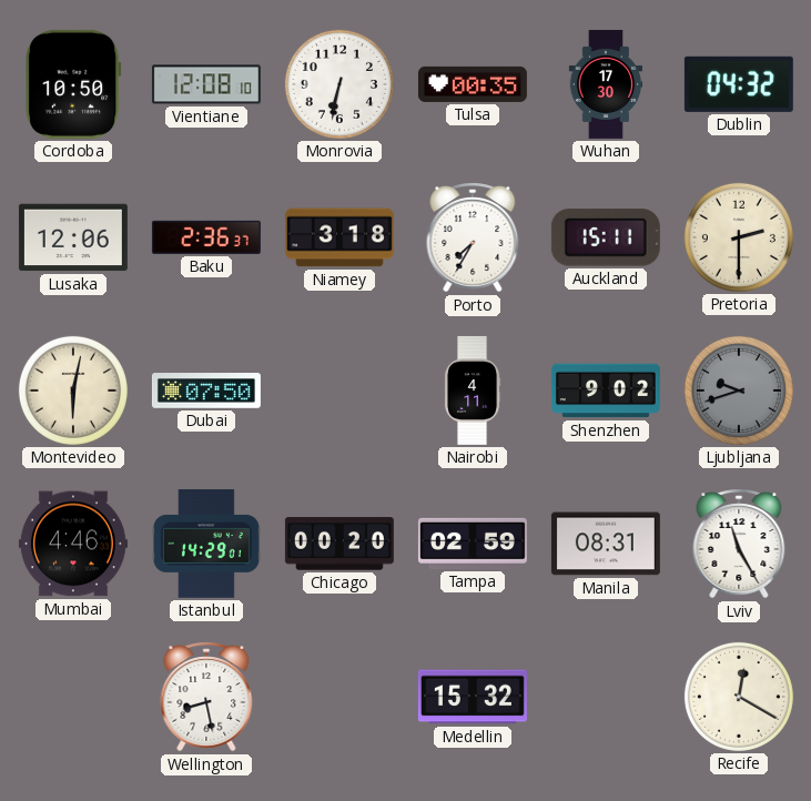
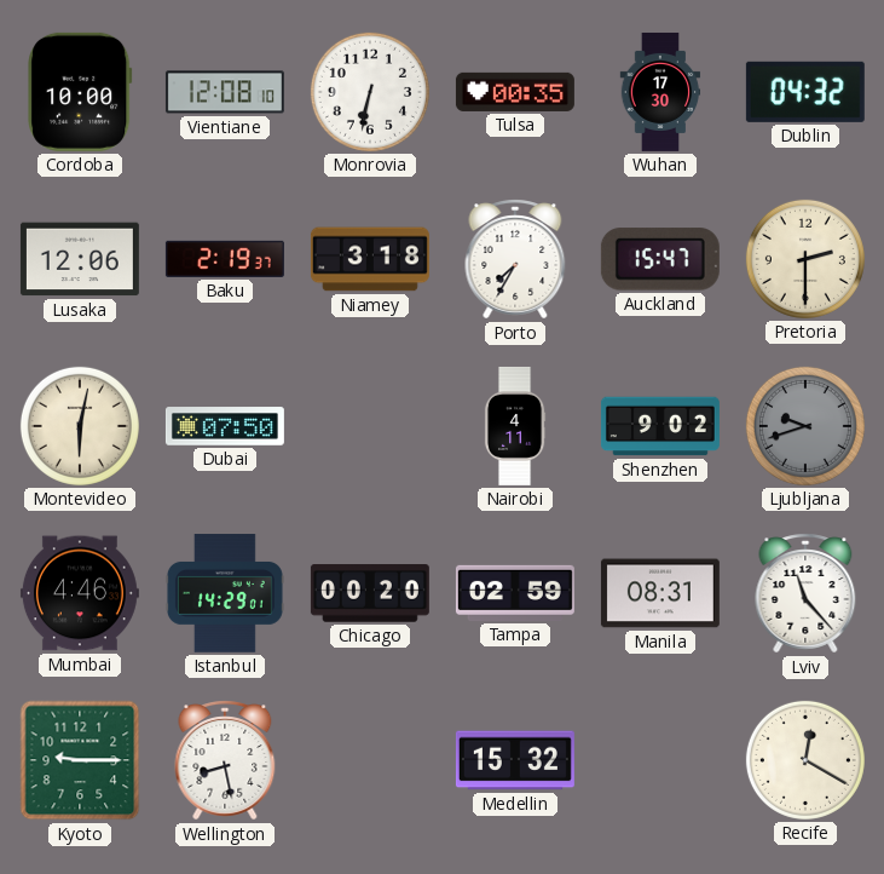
Cordoba: 10:50 -> 10:00 (80, 92)
Baku: 2:36 -> 2:19 (225, 259)
Auckland: 15:11 -> 15:47 (660, 259)
Lviv: 11:25 -> 11:23 (805, 593)
Kyoto: none -> 9:15 (80, 760)
